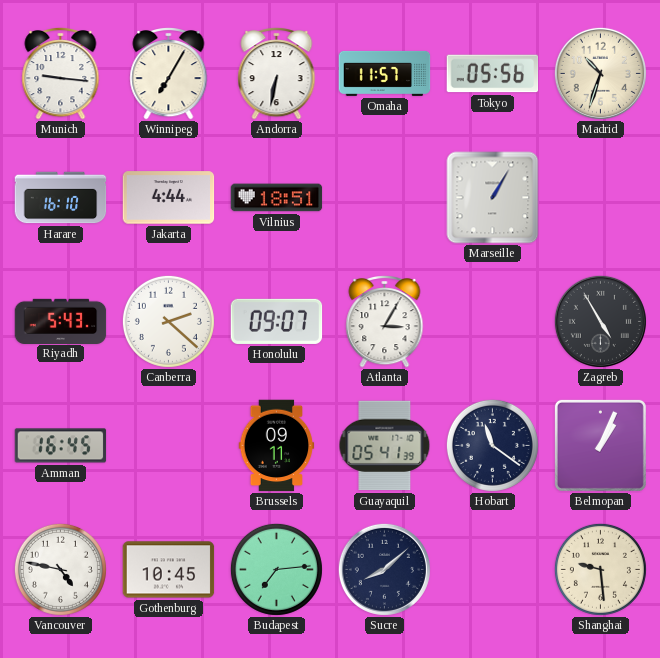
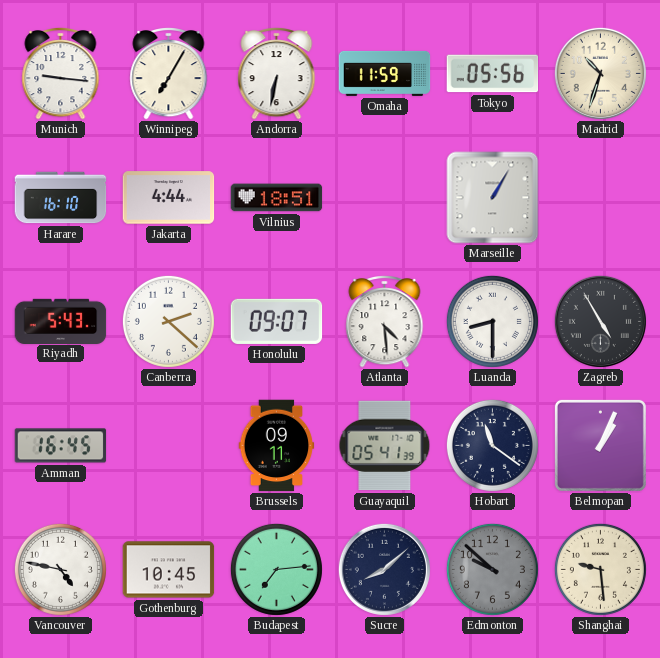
Omaha: 11:57 -> 11:59 (385, 73)
Atlanta: 3:05 -> 4:29 (385, 322)
Luanda: none -> 8:30 (492, 321)
Edmonton: none -> 9:52 (492, 569)
